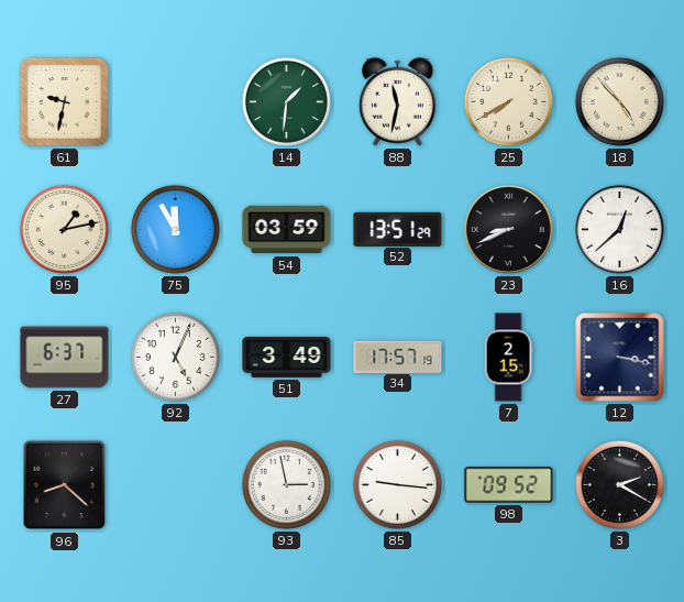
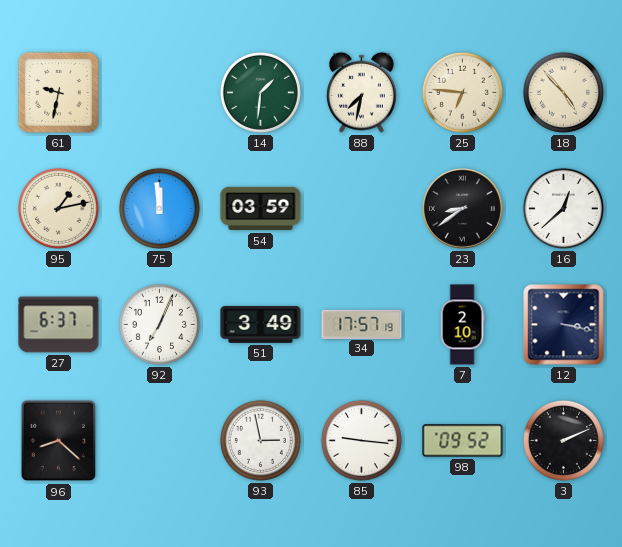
88: 11:32 -> 7:32 (361, 92)
25: 7:40 -> 6:46 (462, 92)
75: 11:55 -> 11:59 (159, 208)
52: 13:51 -> none (398, 229)
23: 8:41 -> 8:39 (463, 209)
92: 5:04 -> 7:04 (159, 324)
7: 2:15 -> 2:10 (462, 325)
3: 2:20 -> 2:11 (563, 440)
